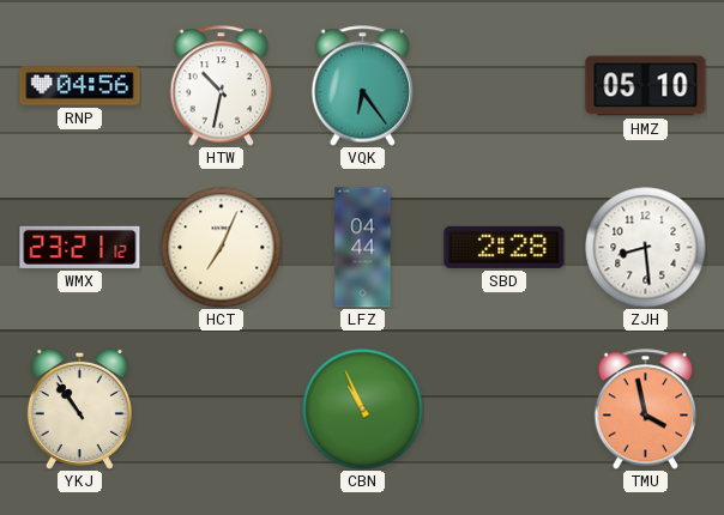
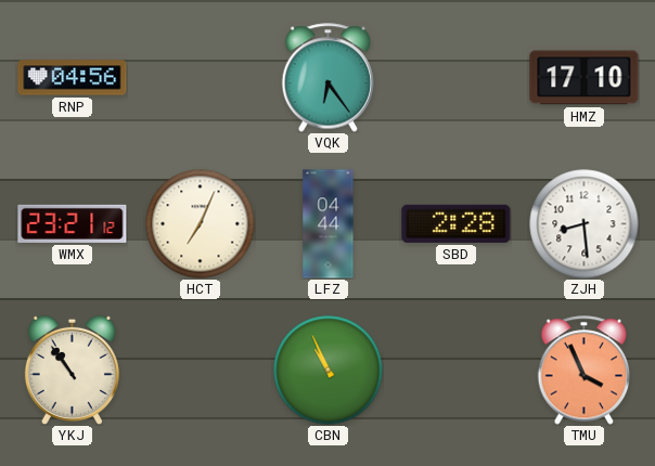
HTW: 10:32 -> none (222, 86)
HMZ: 05:10 -> 17:10 (585, 78)
TMU: 3:58 -> 3:56 (585, 371)
